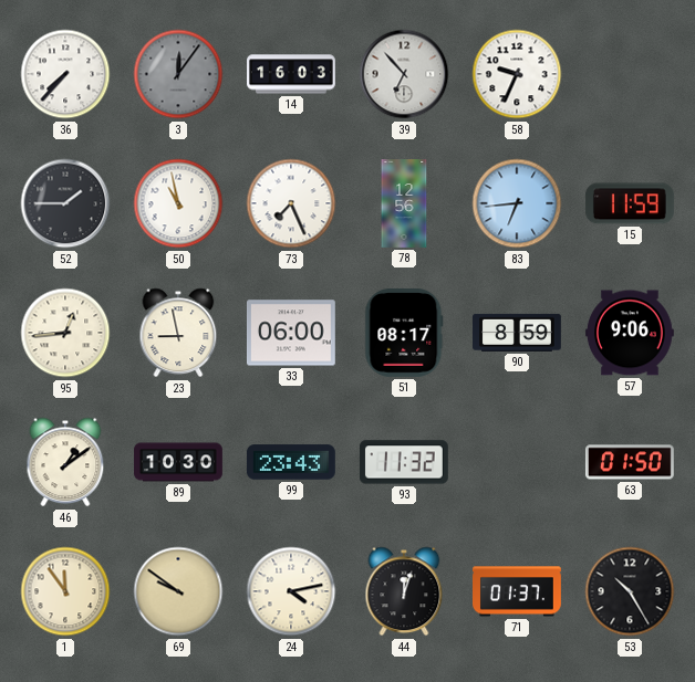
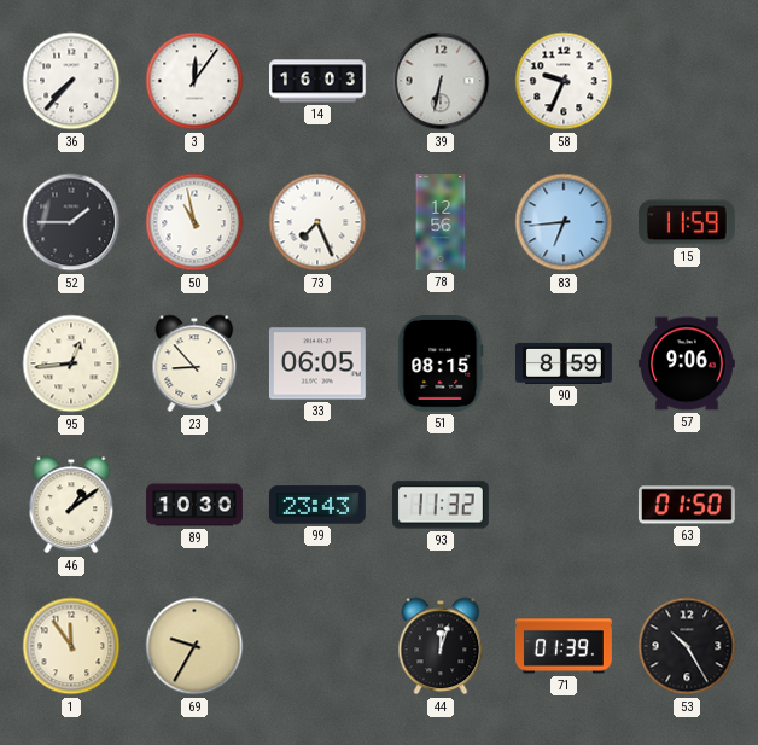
3 dial: grey -> white (194, 81)
39: 6:53 -> 6:32 (441, 81)
23: 8:58 -> 8:53 (194, 363)
33: 06:00 -> 06:05 (317, 363)
51: 08:17 -> 08:15 (441, 363)
69: 9:51 -> 9:35 (194, 646)
24: 4:13 -> none (291, 591)
71: 01:37 -> 01:39 (565, 646)
